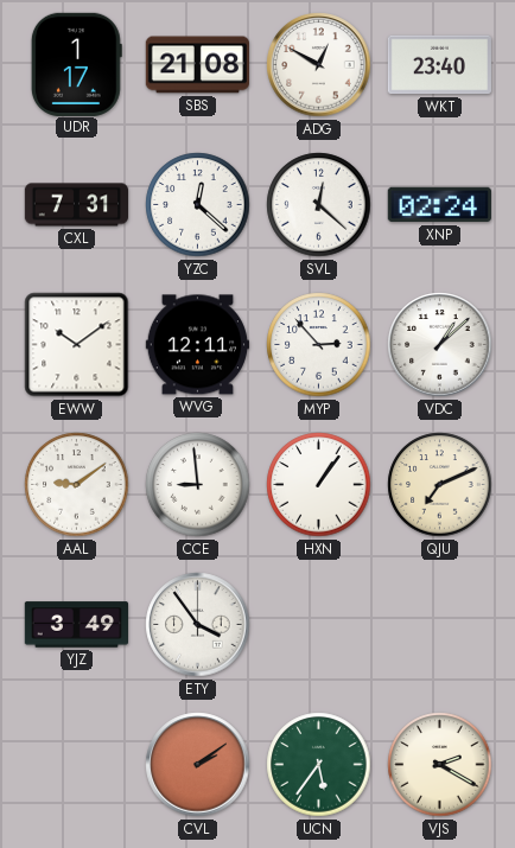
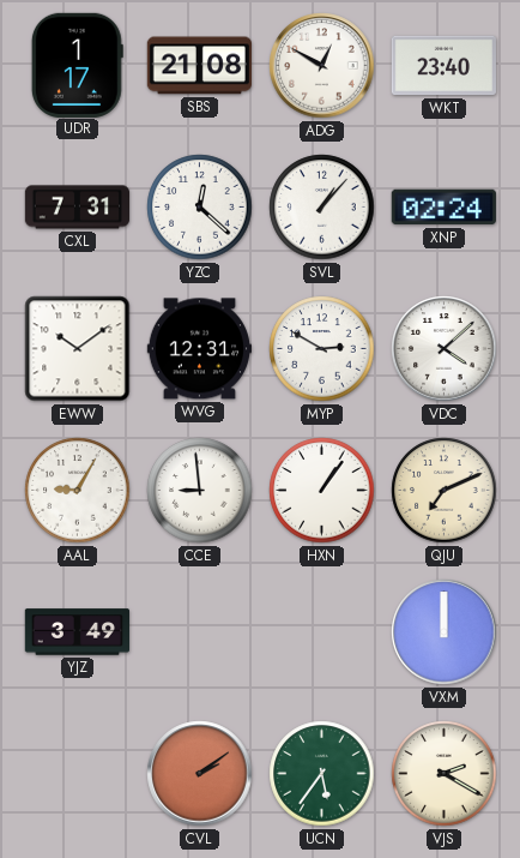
SVL: 12:22 -> 1:07 (322, 208)
WVG: 12:11 -> 12:31 (199, 349)
MYP: 2:53 -> 2:50 (322, 349)
VDC: 1:08 -> 4:08 (445, 349)
AAL: 9:09 -> 9:05 (78, 491)
ETY: 3:54 -> none (198, 625)
VXM: none -> 12:00 (445, 632)
